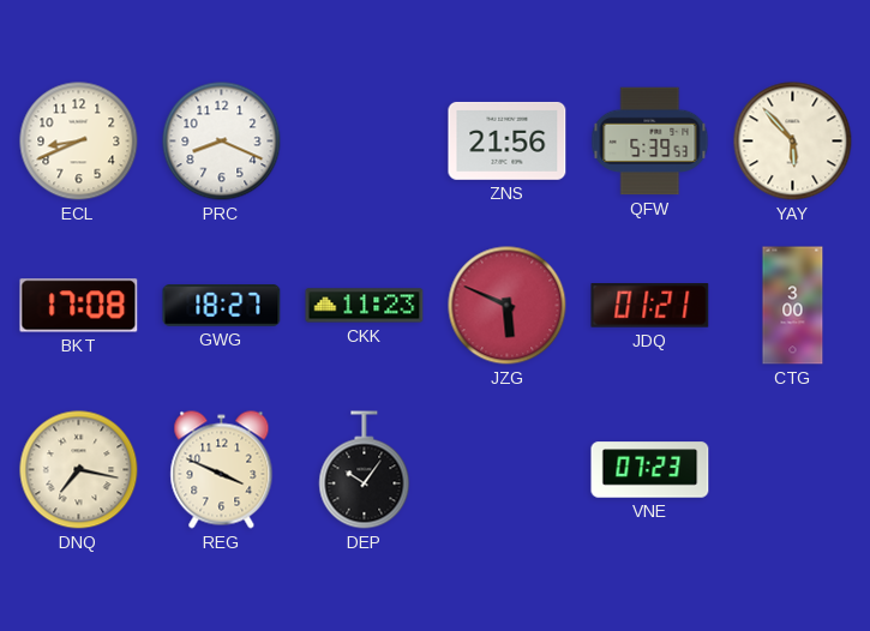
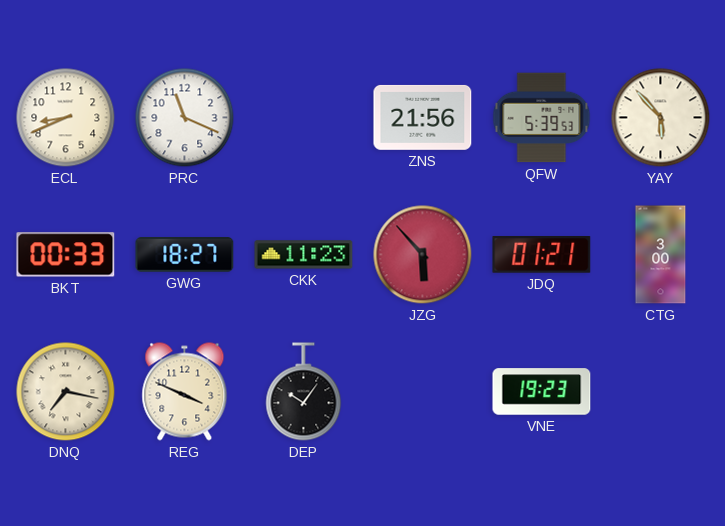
PRC: 8:19 -> 11:19 (185, 118)
BKT: 17:08 -> 00:33 (66, 255)
JZG: 5:49 -> 5:53 (423, 255)
VNE: 07:23 -> 19:23 (542, 392)
